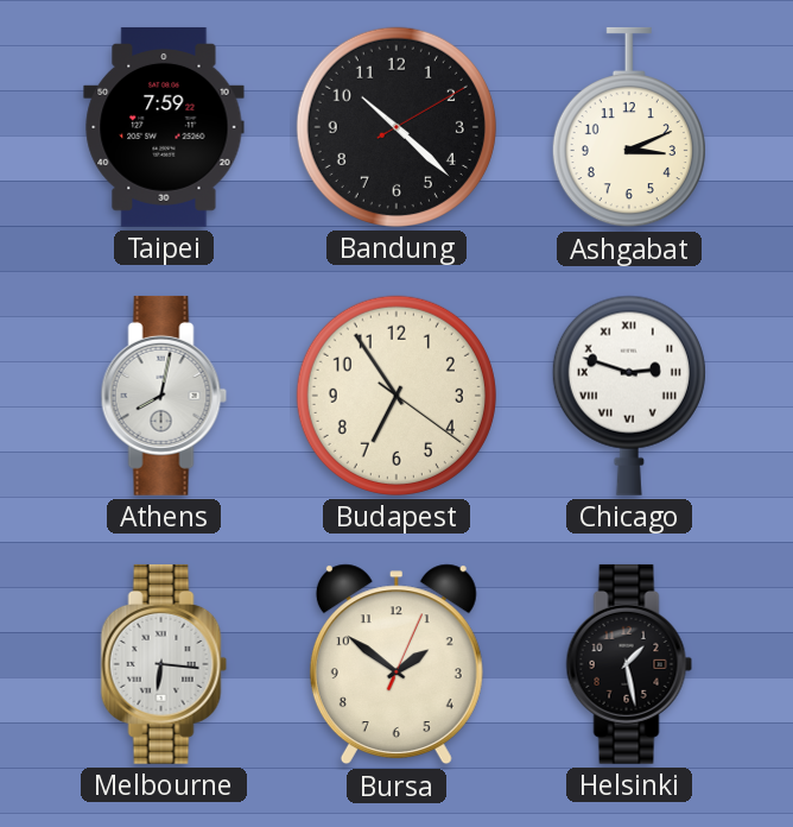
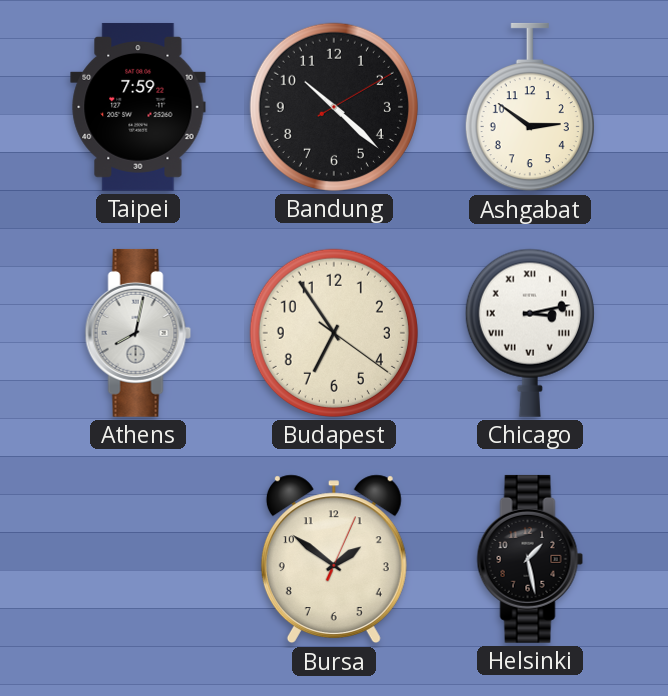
Ashgabat: 3:11 -> 2:51 (530, 107)
Chicago: 2:48 -> 3:13 (530, 333)
Melbourne: 6:16 -> none (164, 664)
